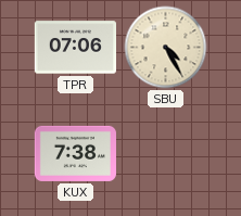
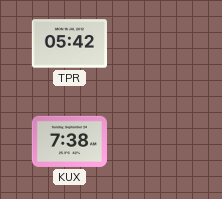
TPR: 07:06 -> 05:42 (69, 44)
SBU: 4:25 -> none (166, 48)
